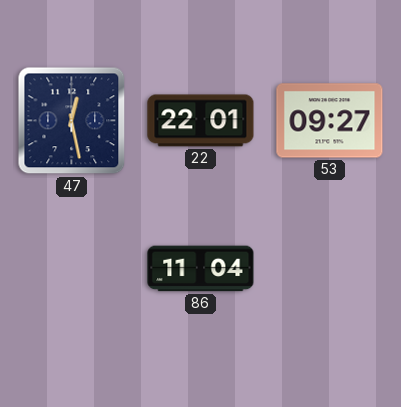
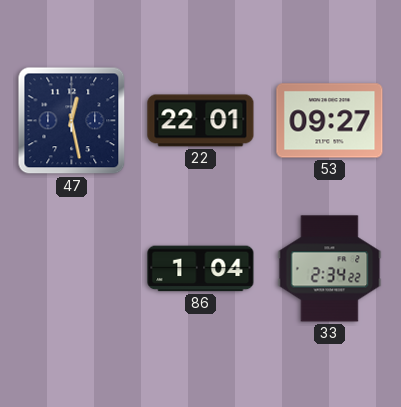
86: 11:04 -> 1:04 (201, 269)
33: none -> 2:34 (330, 269)
